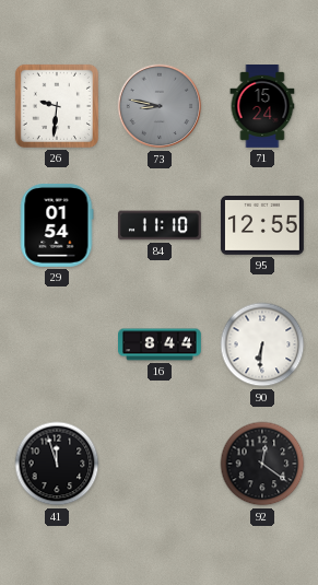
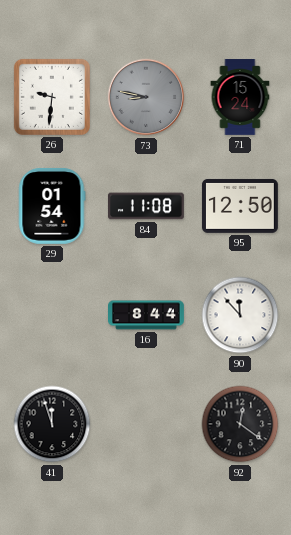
84: 11:10 -> 11:08 (147, 206)
95: 12:55 -> 12:50 (240, 206)
90: 6:31 -> 11:53 (240, 315)
